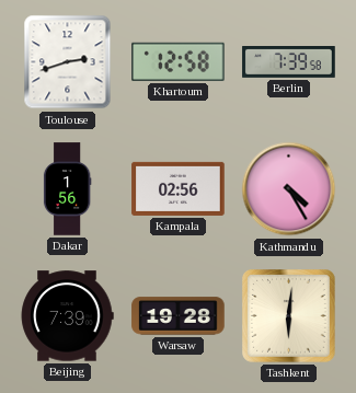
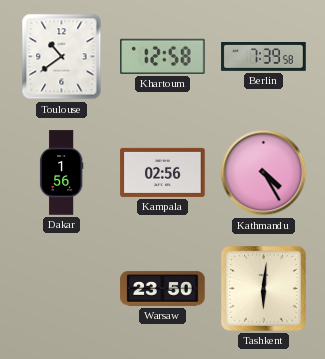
Toulouse: 2:42 -> 10:39 (62, 57)
Beijing: 7:39 -> none (67, 316)
Warsaw: 19:28 -> 23:50 (163, 289)
